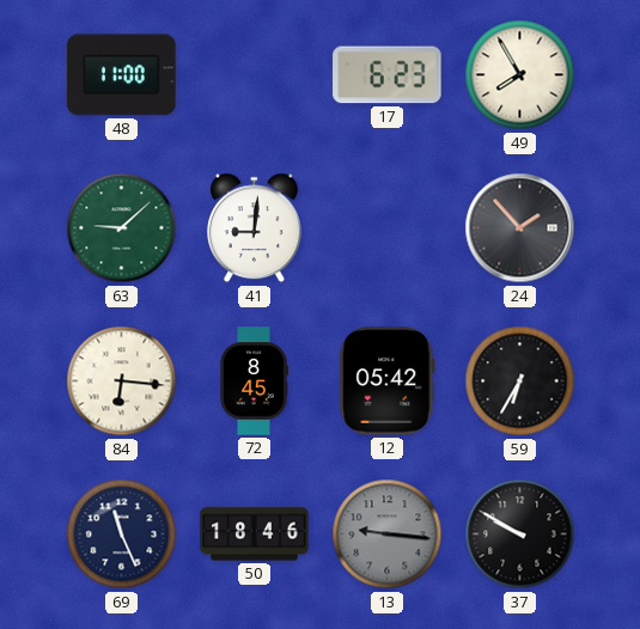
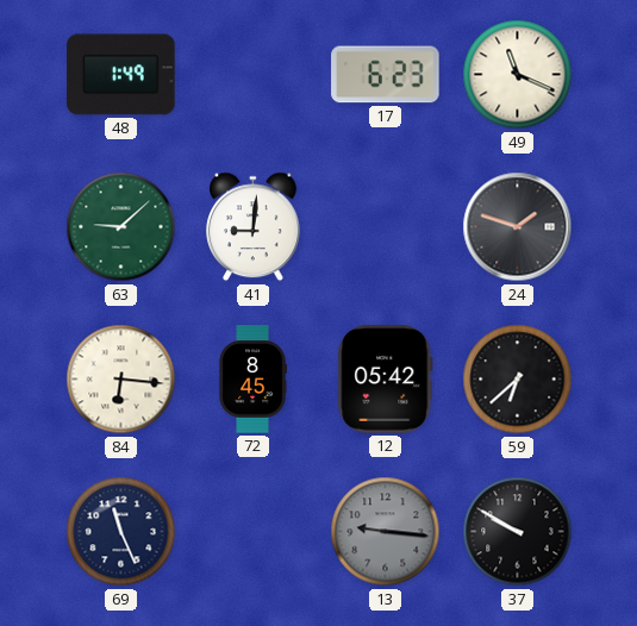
48: 11:00 -> 1:49 (121, 75)
49: 7:55 -> 11:19 (518, 75)
24: 1:53 -> 1:48 (518, 227)
59: 6:35 -> 6:38 (518, 380)
50: 18:46 -> none (255, 535)
